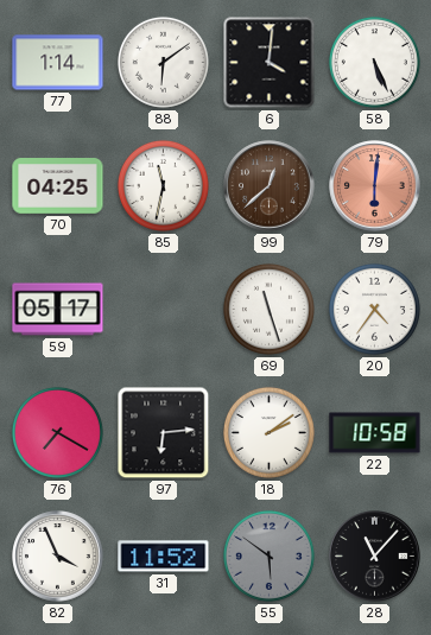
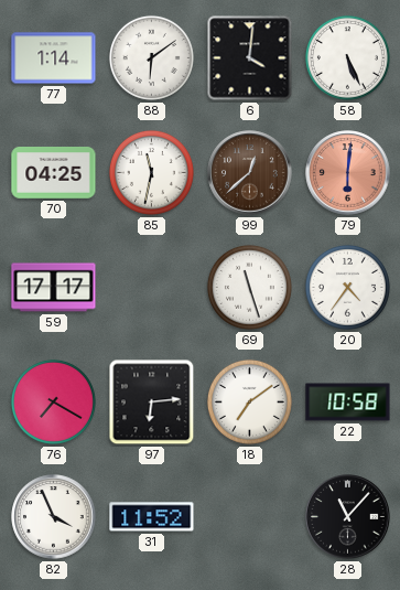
59: 05:17 -> 17:17 (54, 288)
18: 2:09 -> 7:09 (249, 401)
55: 5:51 -> none (268, 555)
